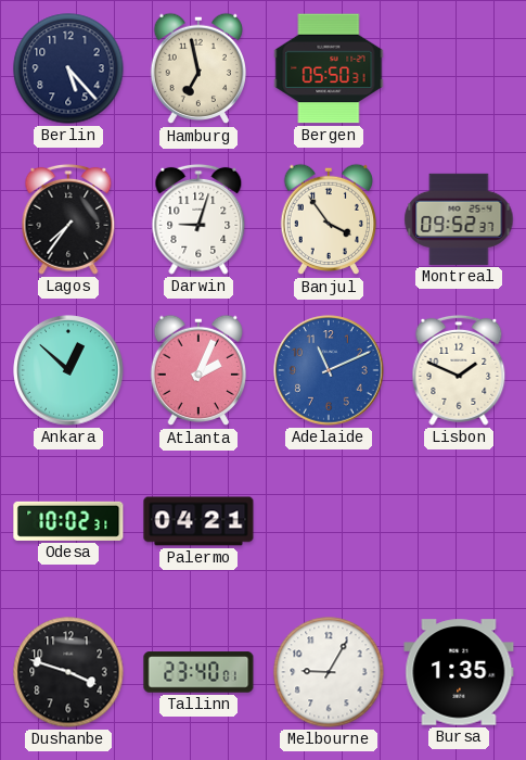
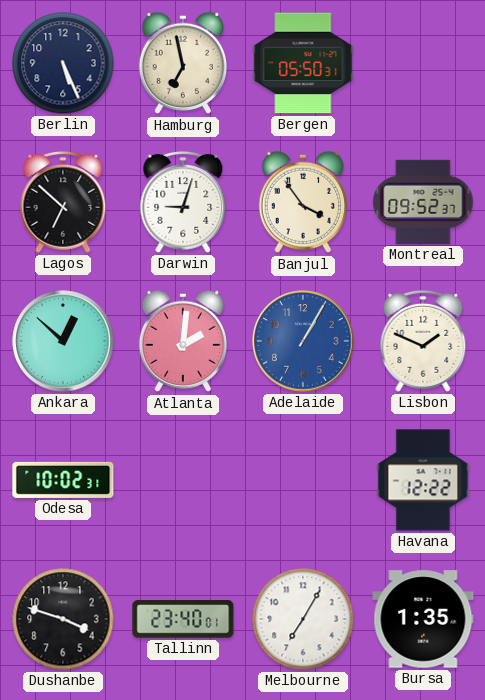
Berlin: 5:23 -> 5:26 (63, 63)
Lagos: 7:36 -> 6:52 (63, 202)
Atlanta: 2:04 -> 2:01 (182, 341)
Adelaide: 11:11 -> 1:05 (303, 341)
Palermo: 04:21 -> none (198, 521)
Havana: none -> 12:22 (423, 480)
Melbourne: 9:05 -> 7:05 (303, 619)
